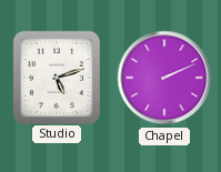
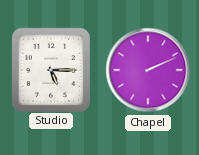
Studio: 5:12 -> 5:15 (50, 69)
